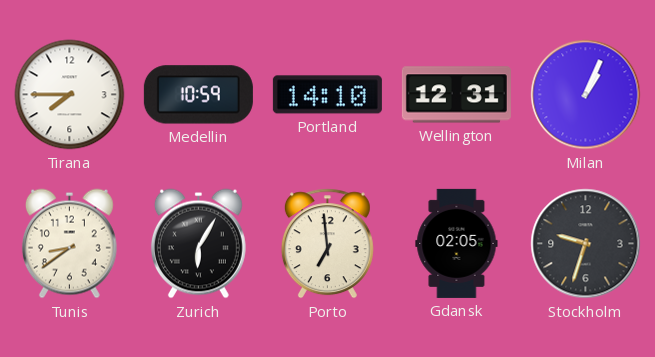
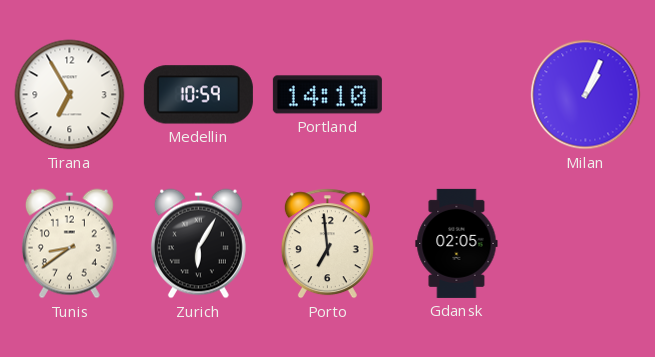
Tirana: 7:45 -> 6:55 (70, 95)
Wellington: 12:31 -> none (456, 95)
Stockholm: 9:33 -> none (586, 244)
